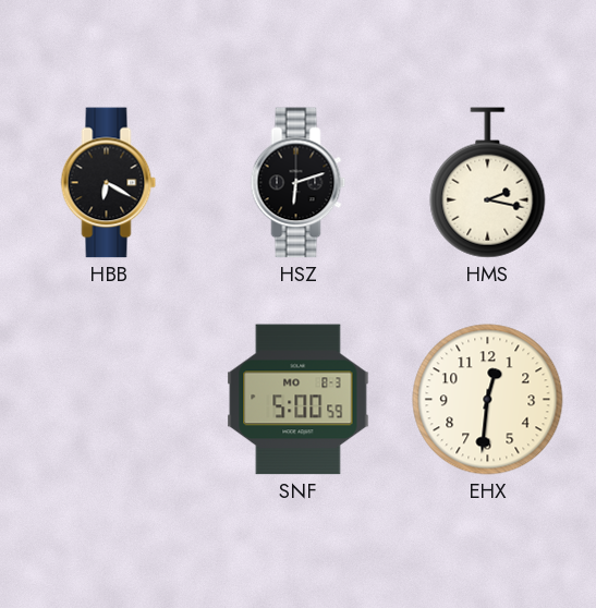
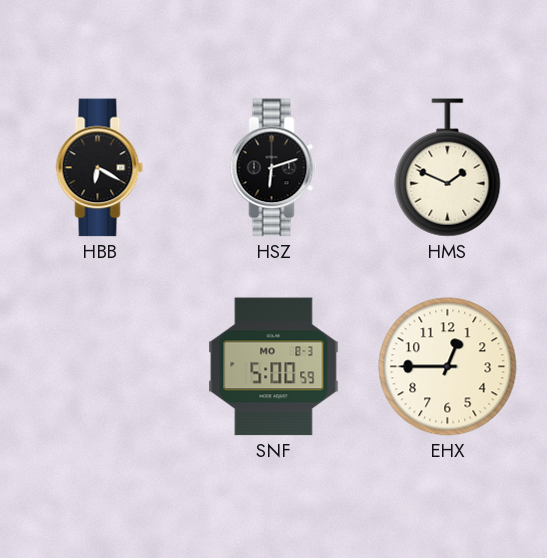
HMS: 2:17 -> 1:49 (448, 168)
EHX: 12:31 -> 12:45 (448, 367)
